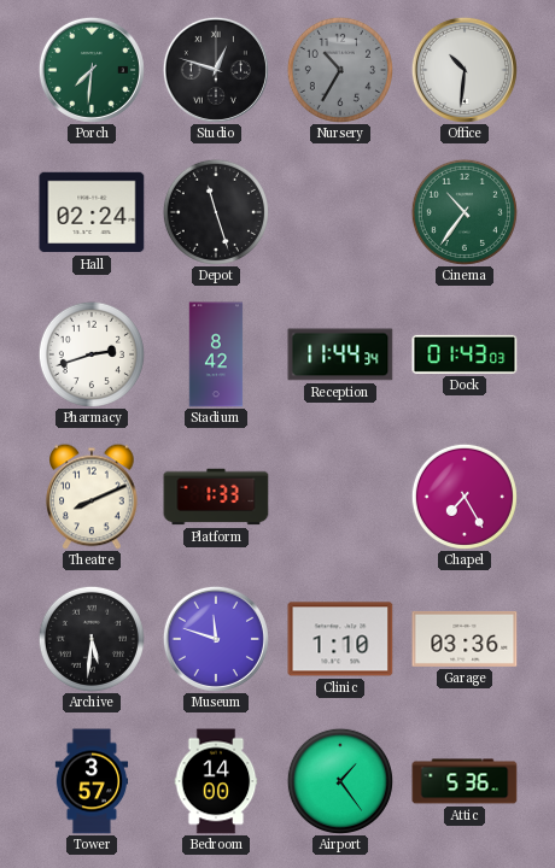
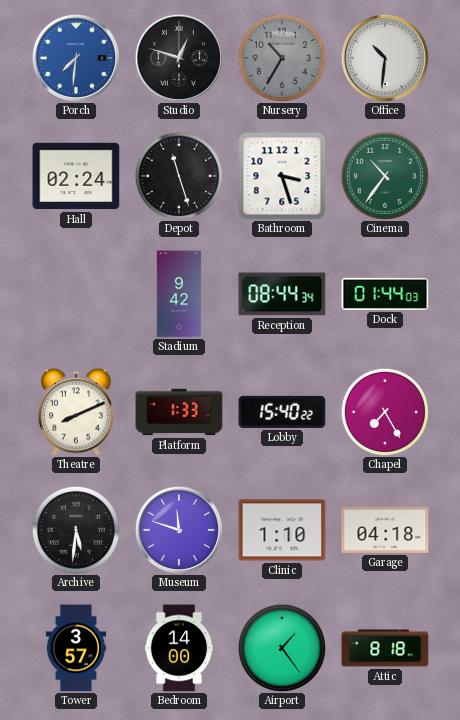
Porch dial: green -> blue (76, 58)
Bathroom: none -> 3:27 (282, 176)
Pharmacy: 2:42 -> none (92, 354)
Stadium: 8:42 -> 9:42 (179, 294)
Reception: 11:44 -> 08:44 (282, 294)
Dock: 01:43 -> 01:44 (385, 294)
Lobby: none -> 15:40 (282, 412)
Garage: 03:36 -> 04:18 (385, 530)
Attic: 5:36 -> 8:18 (385, 648)
